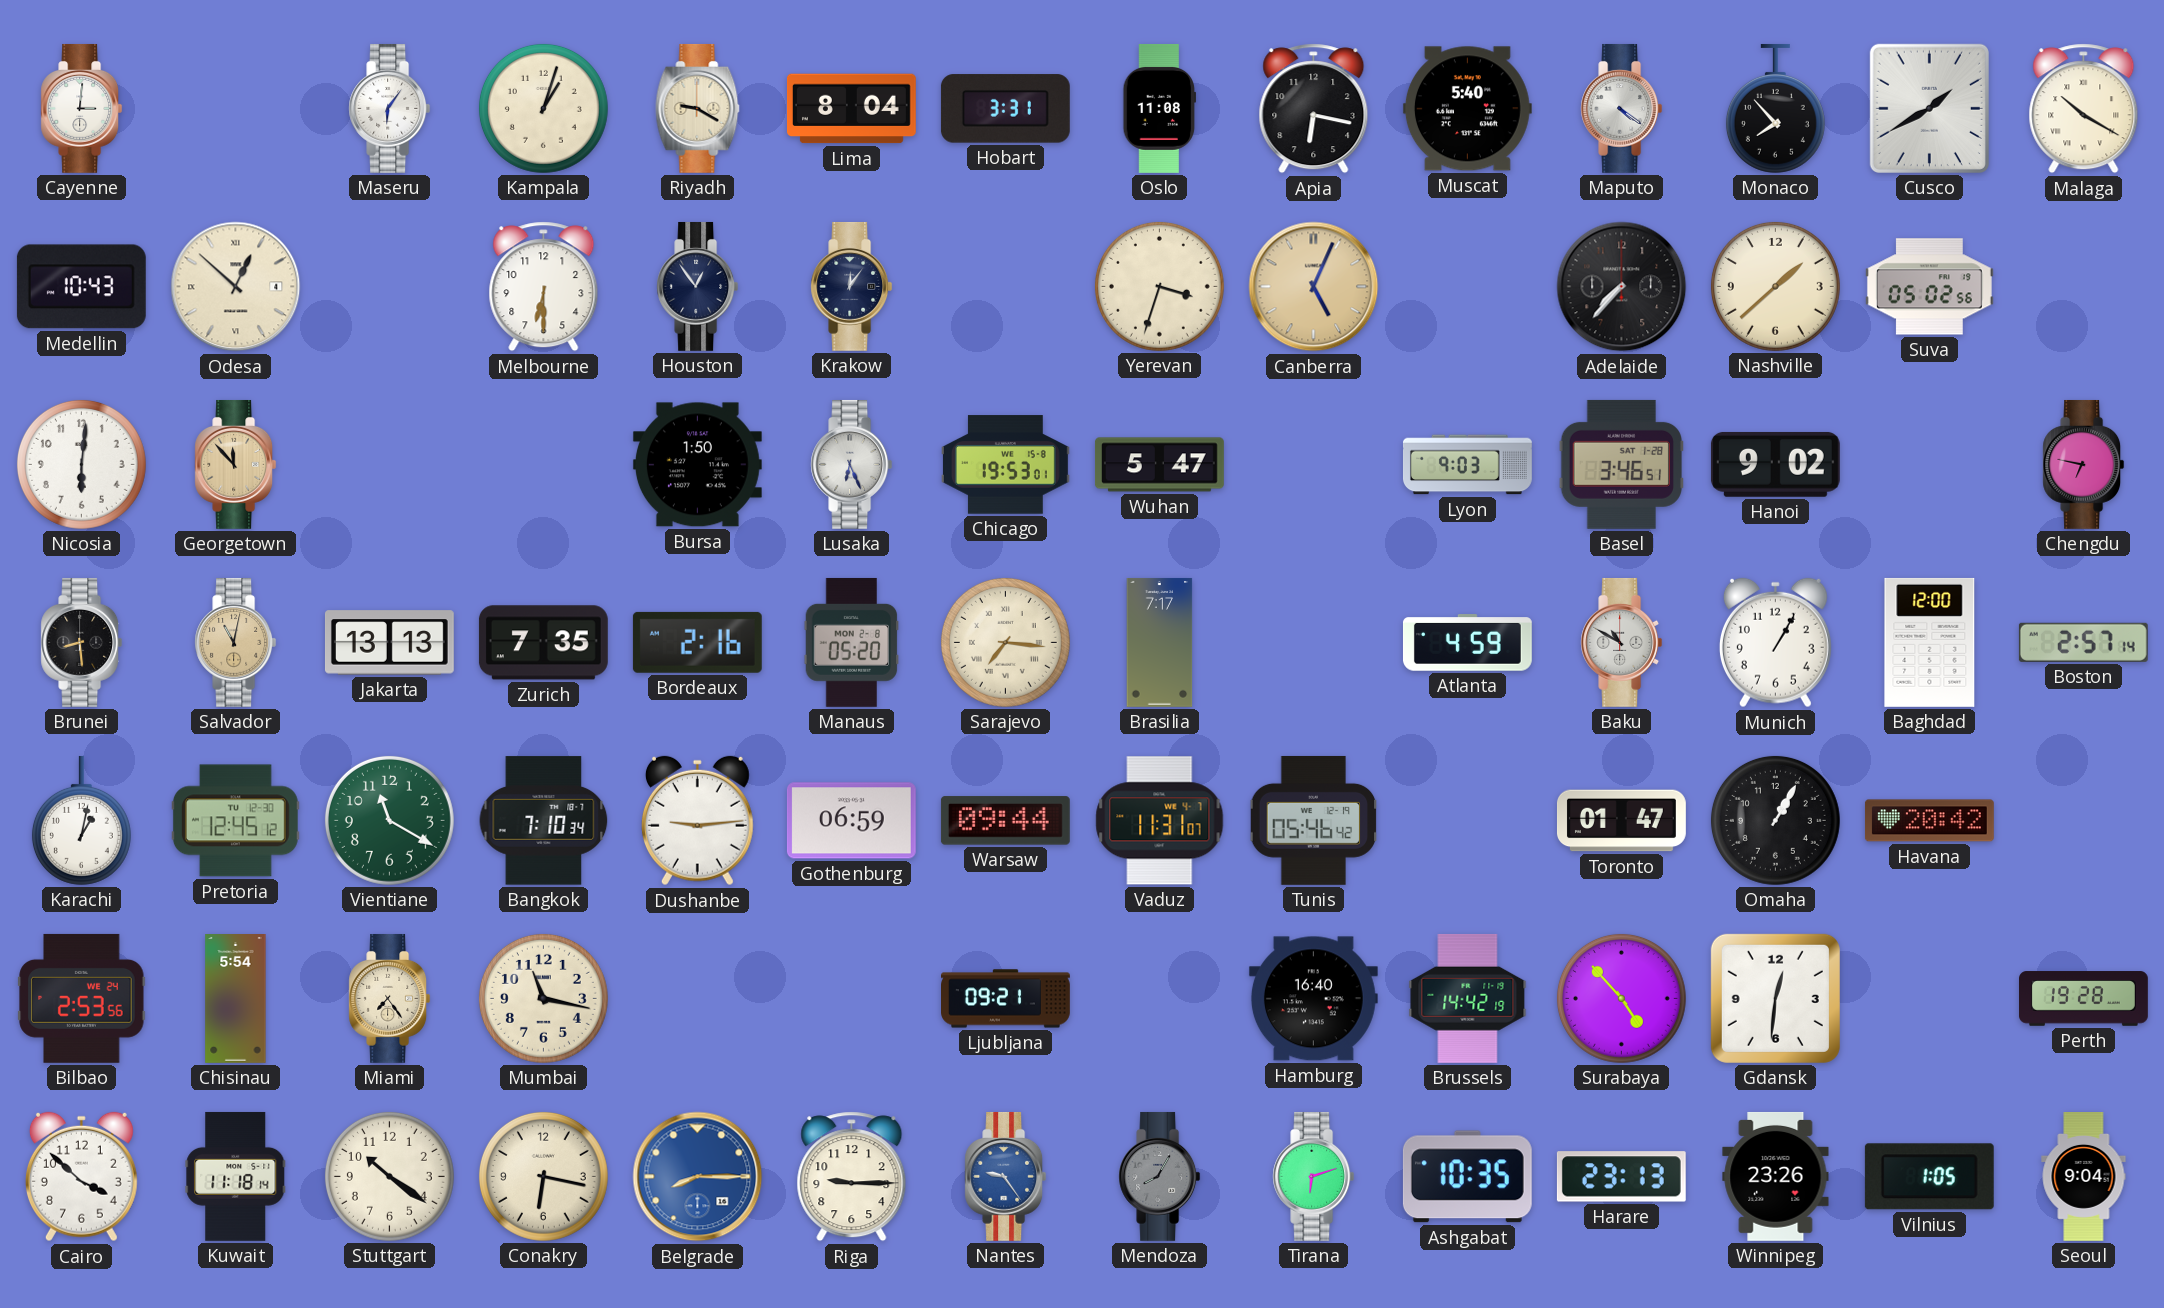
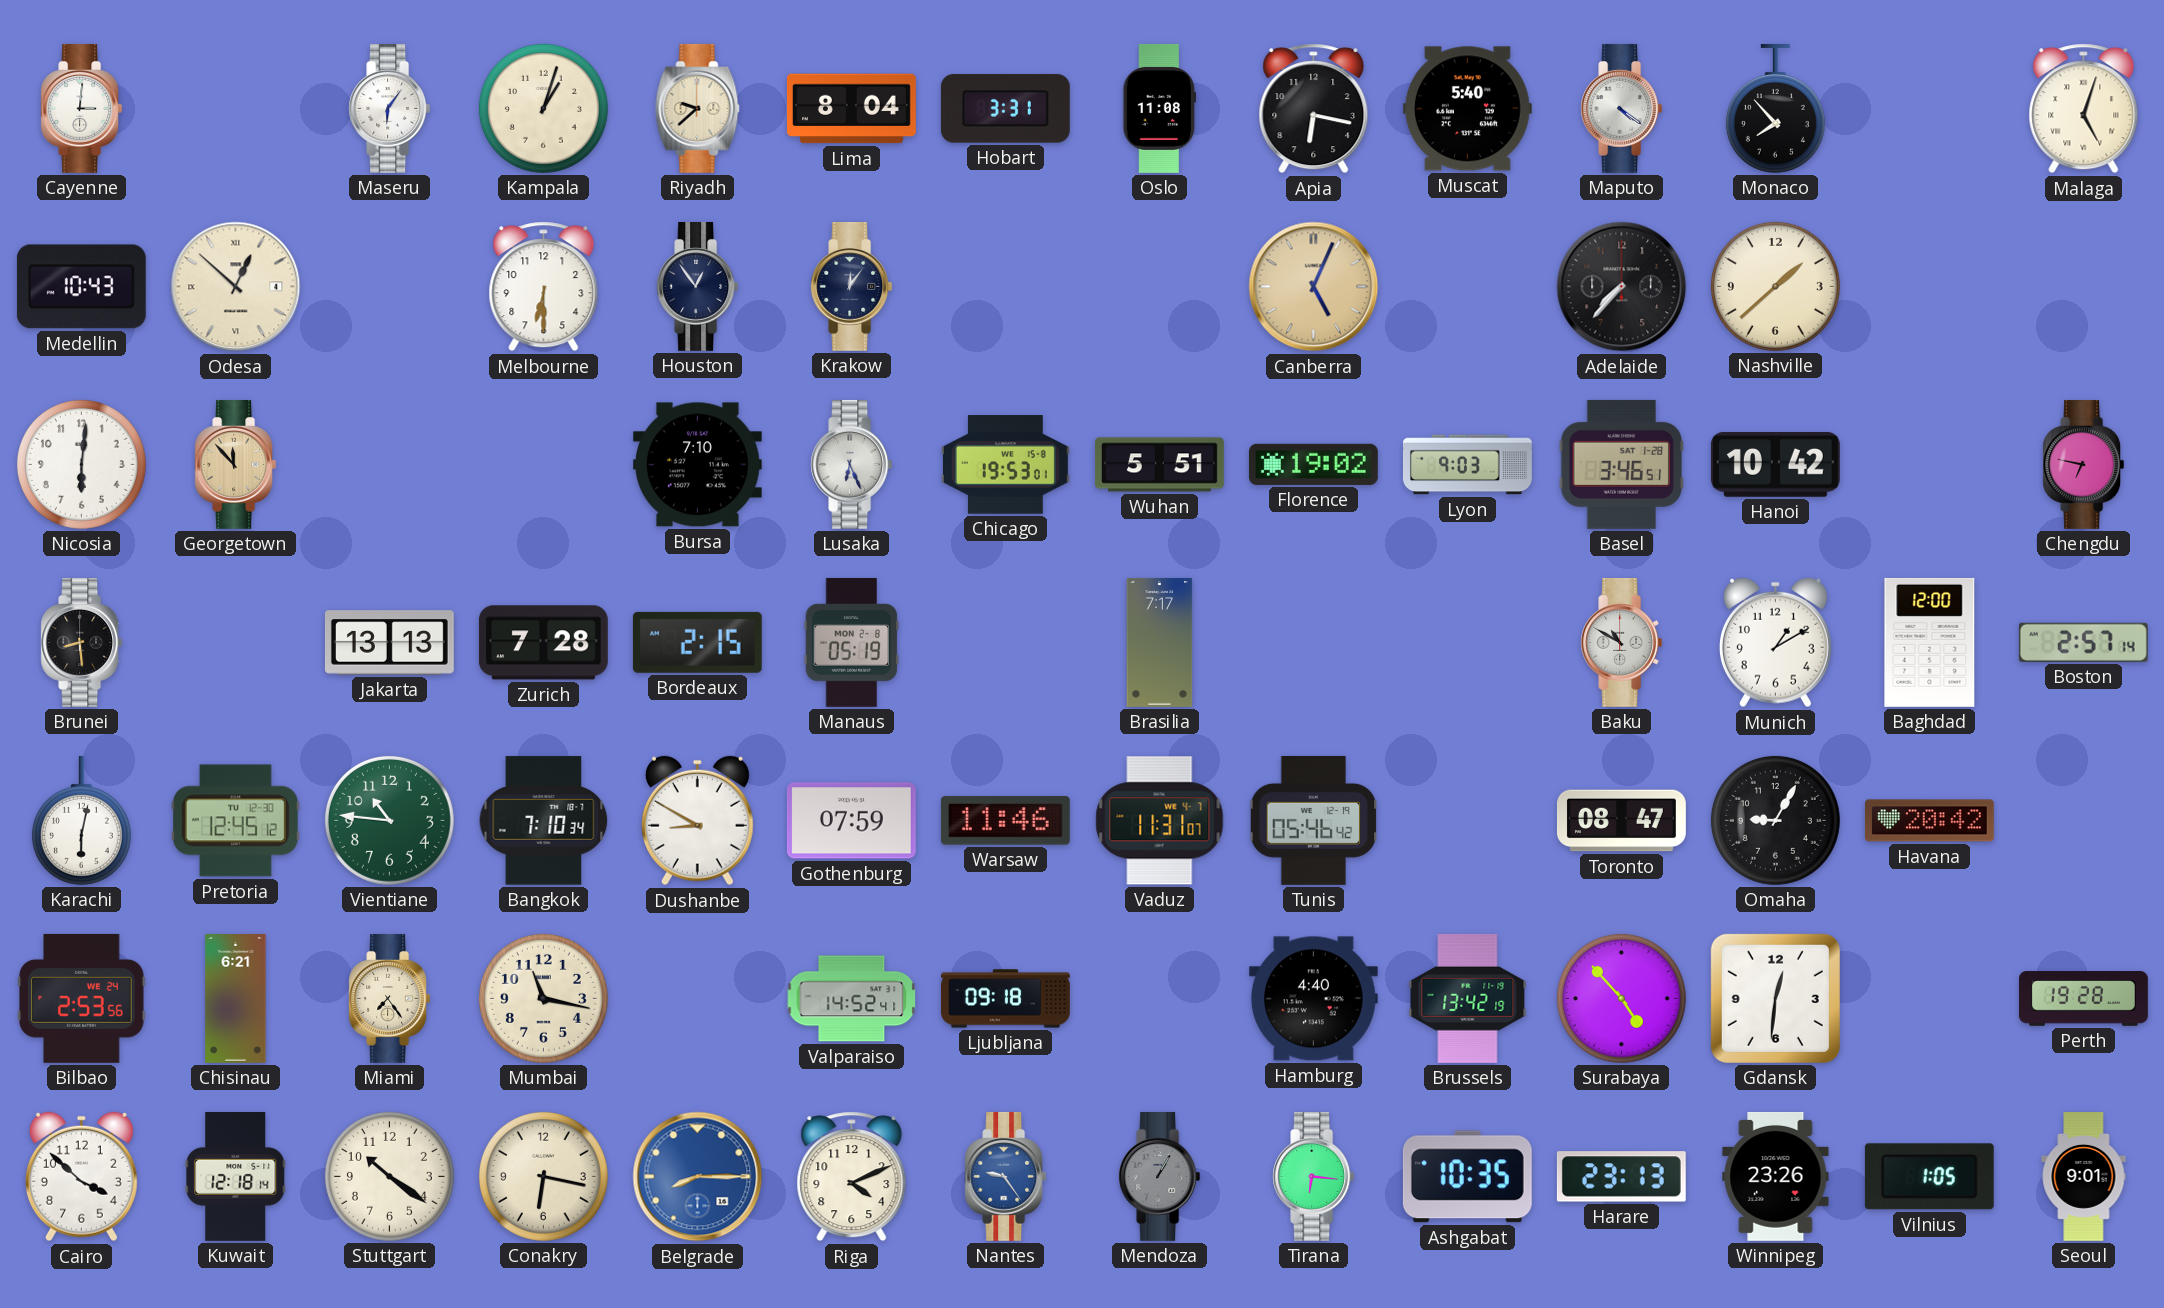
Riyadh: 9:20 -> 9:38 (698, 108)
Cusco: 1:40 -> none (1929, 108)
Malaga: 10:20 -> 5:03 (2084, 109)
Yerevan: 3:33 -> none (1159, 286)
Suva: 05:02 -> none (1929, 287)
Bursa: 1:50 -> 7:10 (697, 465)
Wuhan: 5:47 -> 5:51 (1160, 465)
Florence: none -> 19:02 (1313, 464)
Hanoi: 9:02 -> 10:42 (1775, 465)
Salvador: 11:02 -> none (236, 642)
Zurich: 7:35 -> 7:28 (543, 643)
Bordeaux: 2:16 -> 2:15 (697, 642)
Manaus: 05:20 -> 05:19 (852, 642)
Sarajevo: 7:16 -> none (1005, 642)
Atlanta: 4:59 -> none (1467, 643)
Munich: 1:05 -> 1:10 (1775, 643)
Karachi: 1:02 -> 6:02 (81, 820)
Vientiane: 11:20 -> 10:46 (389, 820)
Dushanbe: 9:14 -> 8:50 (697, 821)
Gothenburg: 06:59 -> 07:59 (851, 821)
Warsaw: 09:44 -> 11:46 (1005, 821)
Toronto: 01:47 -> 08:47 (1622, 821)
Omaha: 1:05 -> 9:05 (1775, 820)
Chisinau: 5:54 -> 6:21 (236, 999)
Valparaiso: none -> 14:52 (852, 999)
Ljubljana: 09:21 -> 09:18 (1006, 999)
Hamburg: 16:40 -> 4:40 (1313, 999)
Brussels: 14:42 -> 13:42 (1468, 998)
Kuwait: 11:18 -> 12:18 (236, 1176)
Riga: 9:15 -> 4:11 (852, 1177)
Mendoza: 8:05 -> 1:05 (1160, 1176)
Tirana: 6:12 -> 6:16 (1314, 1176)
Seoul: 9:04 -> 9:01 (2084, 1177)
